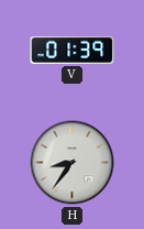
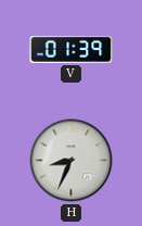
H: 8:36 -> 8:34 (72, 161)
